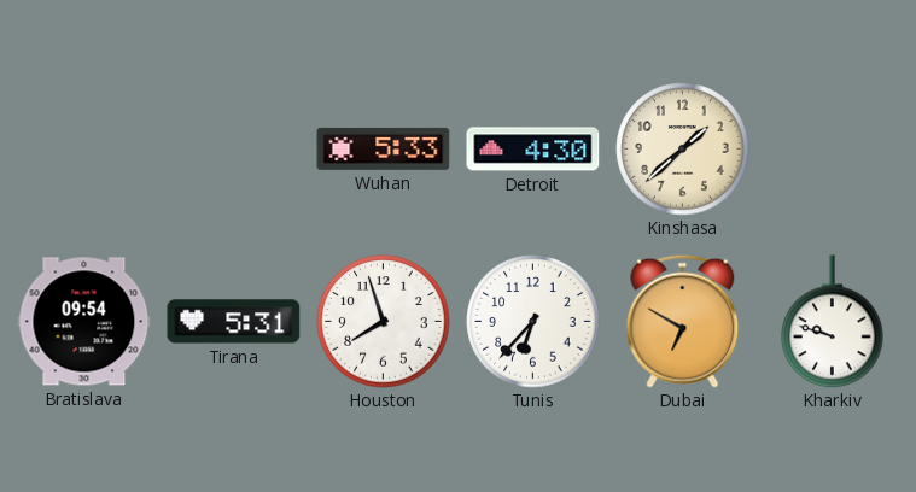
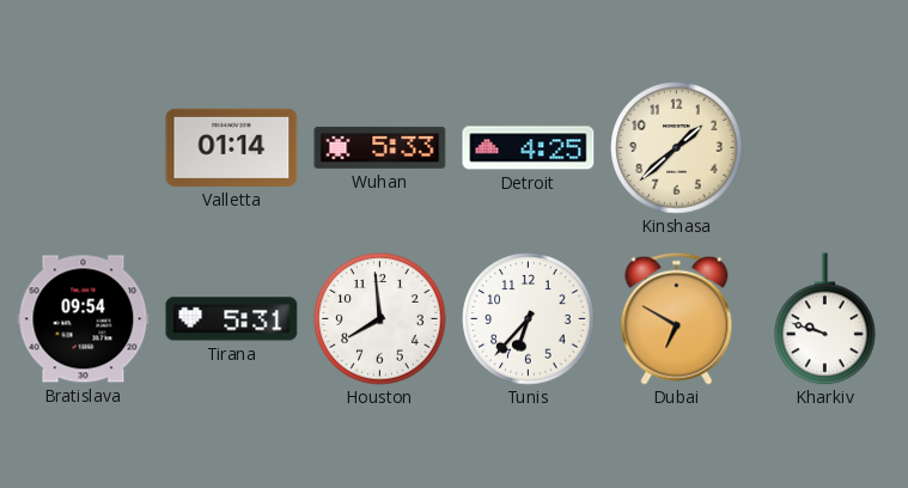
Valletta: none -> 01:14 (232, 147)
Detroit: 4:30 -> 4:25 (529, 148)
Houston: 7:57 -> 7:59 (380, 319)
